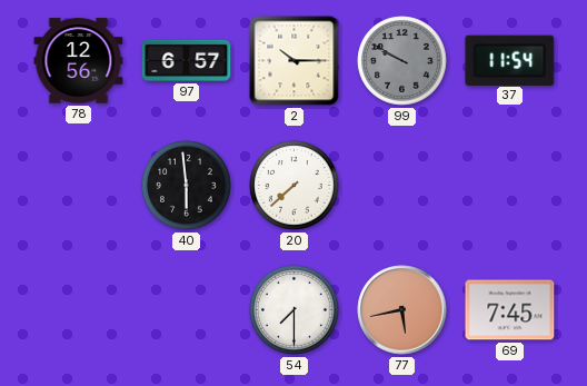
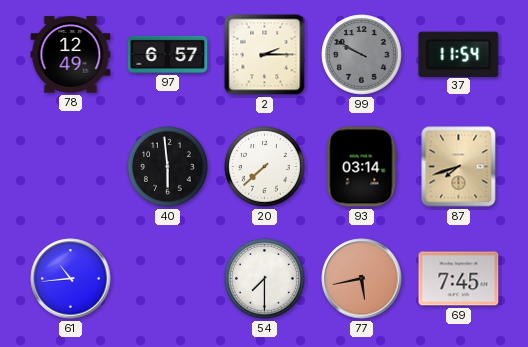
78: 12:56 -> 12:49 (71, 55)
2: 10:15 -> 2:15 (265, 55)
93: none -> 03:14 (361, 167)
87: none -> 7:42 (459, 167)
61: none -> 10:44 (71, 279)
